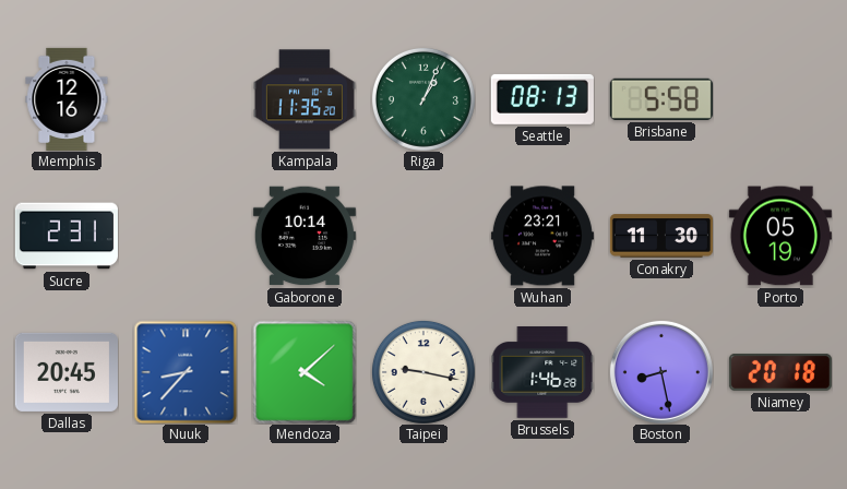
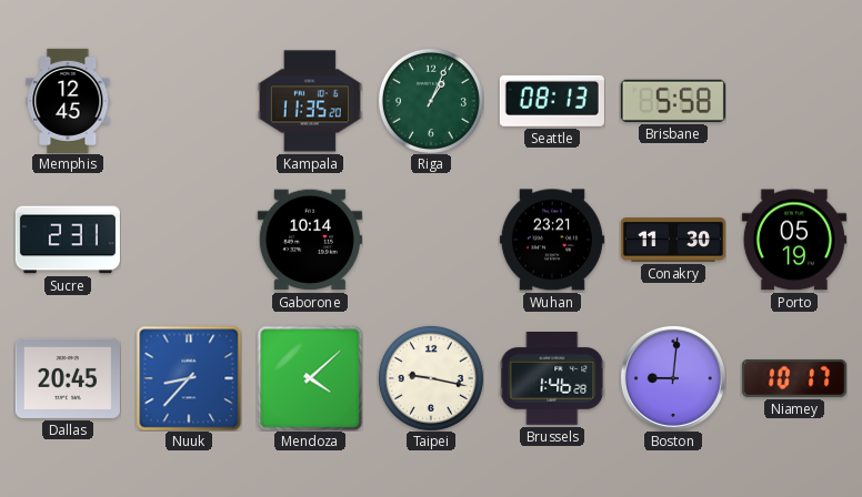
Memphis: 12:16 -> 12:45 (68, 101)
Boston: 8:28 -> 9:01 (673, 378)
Niamey: 20:18 -> 10:17 (794, 378)
